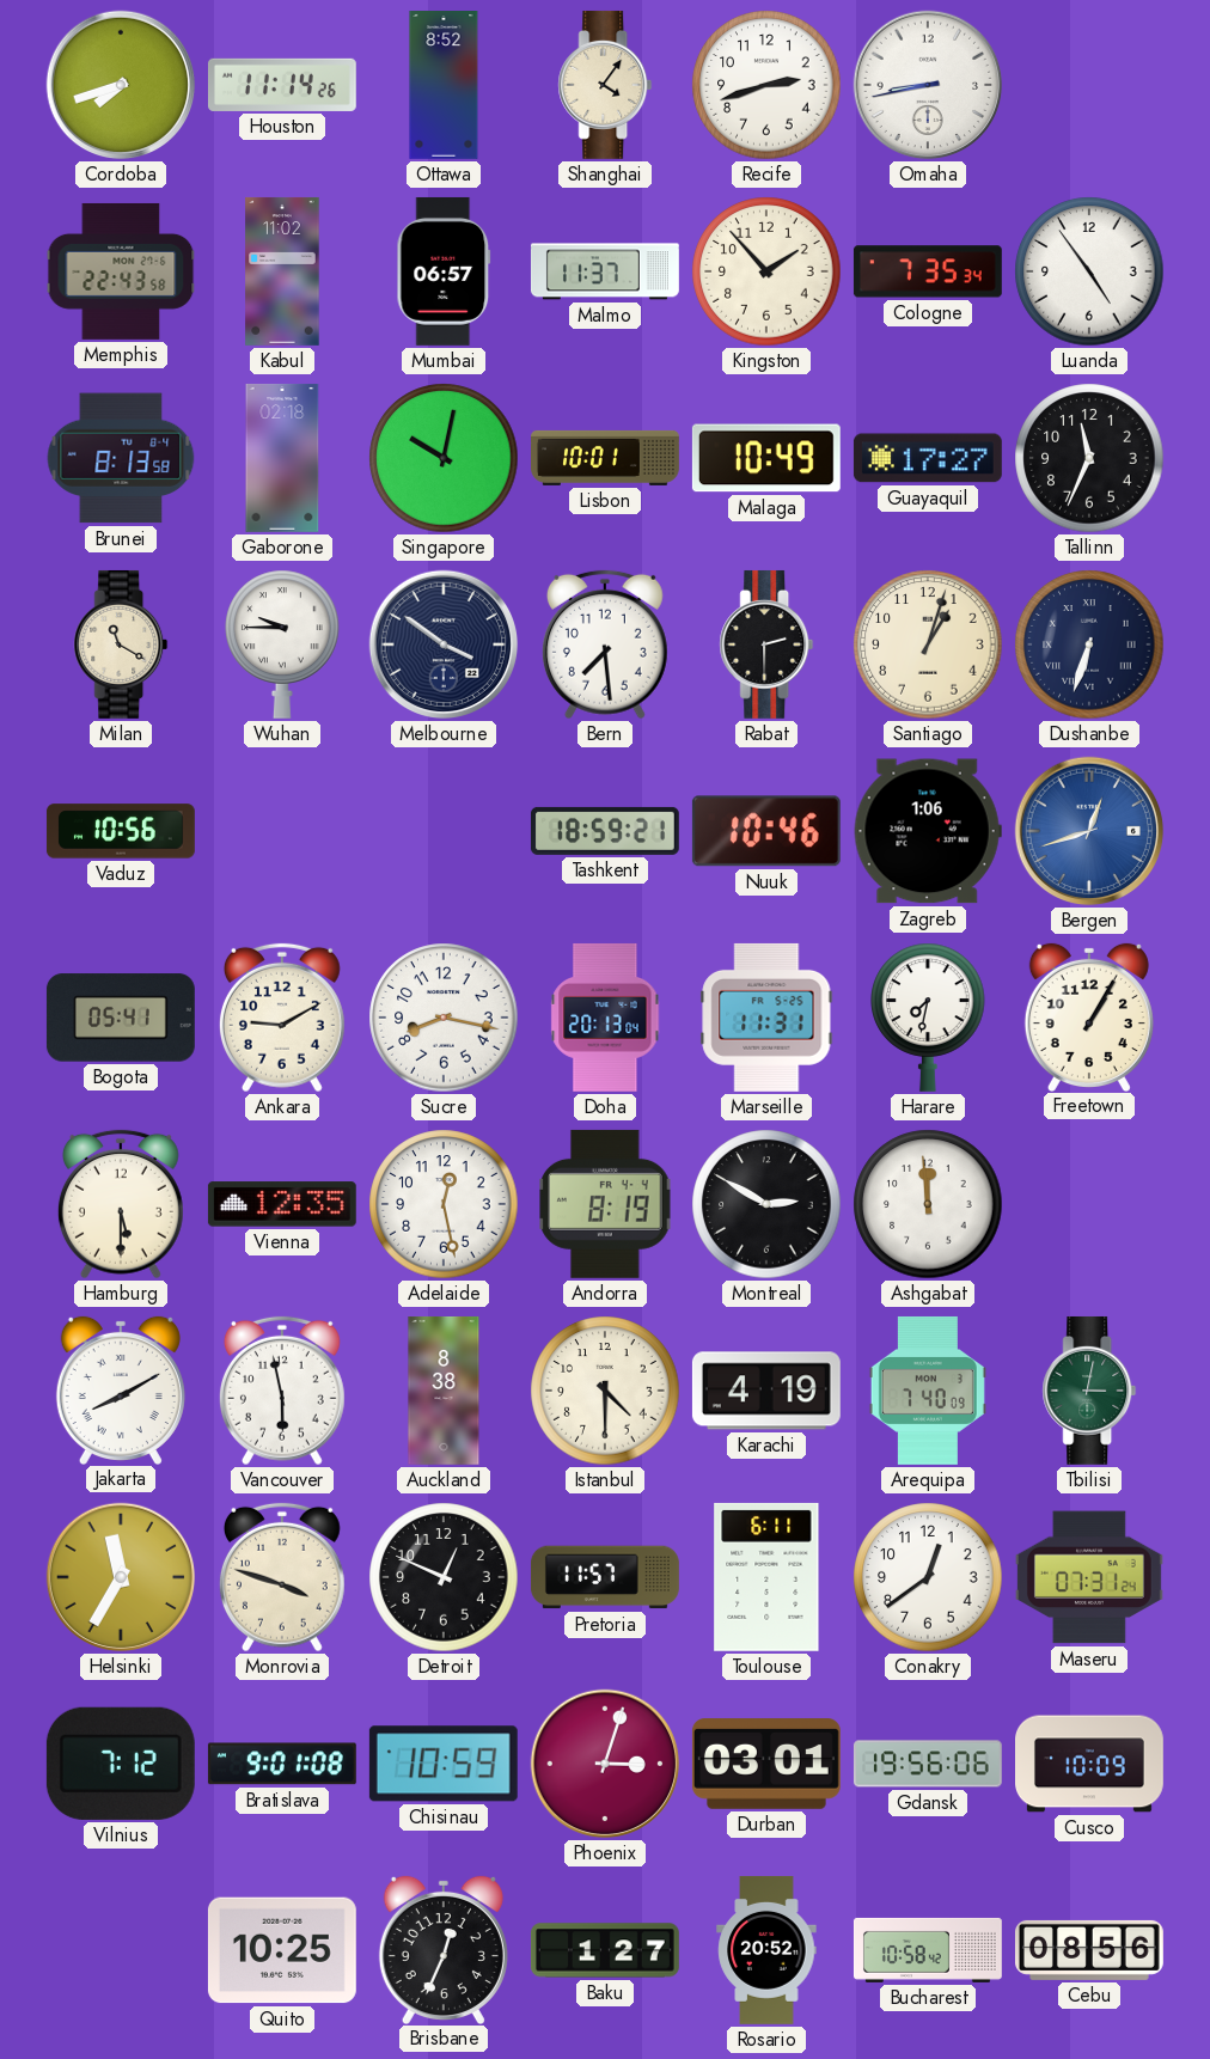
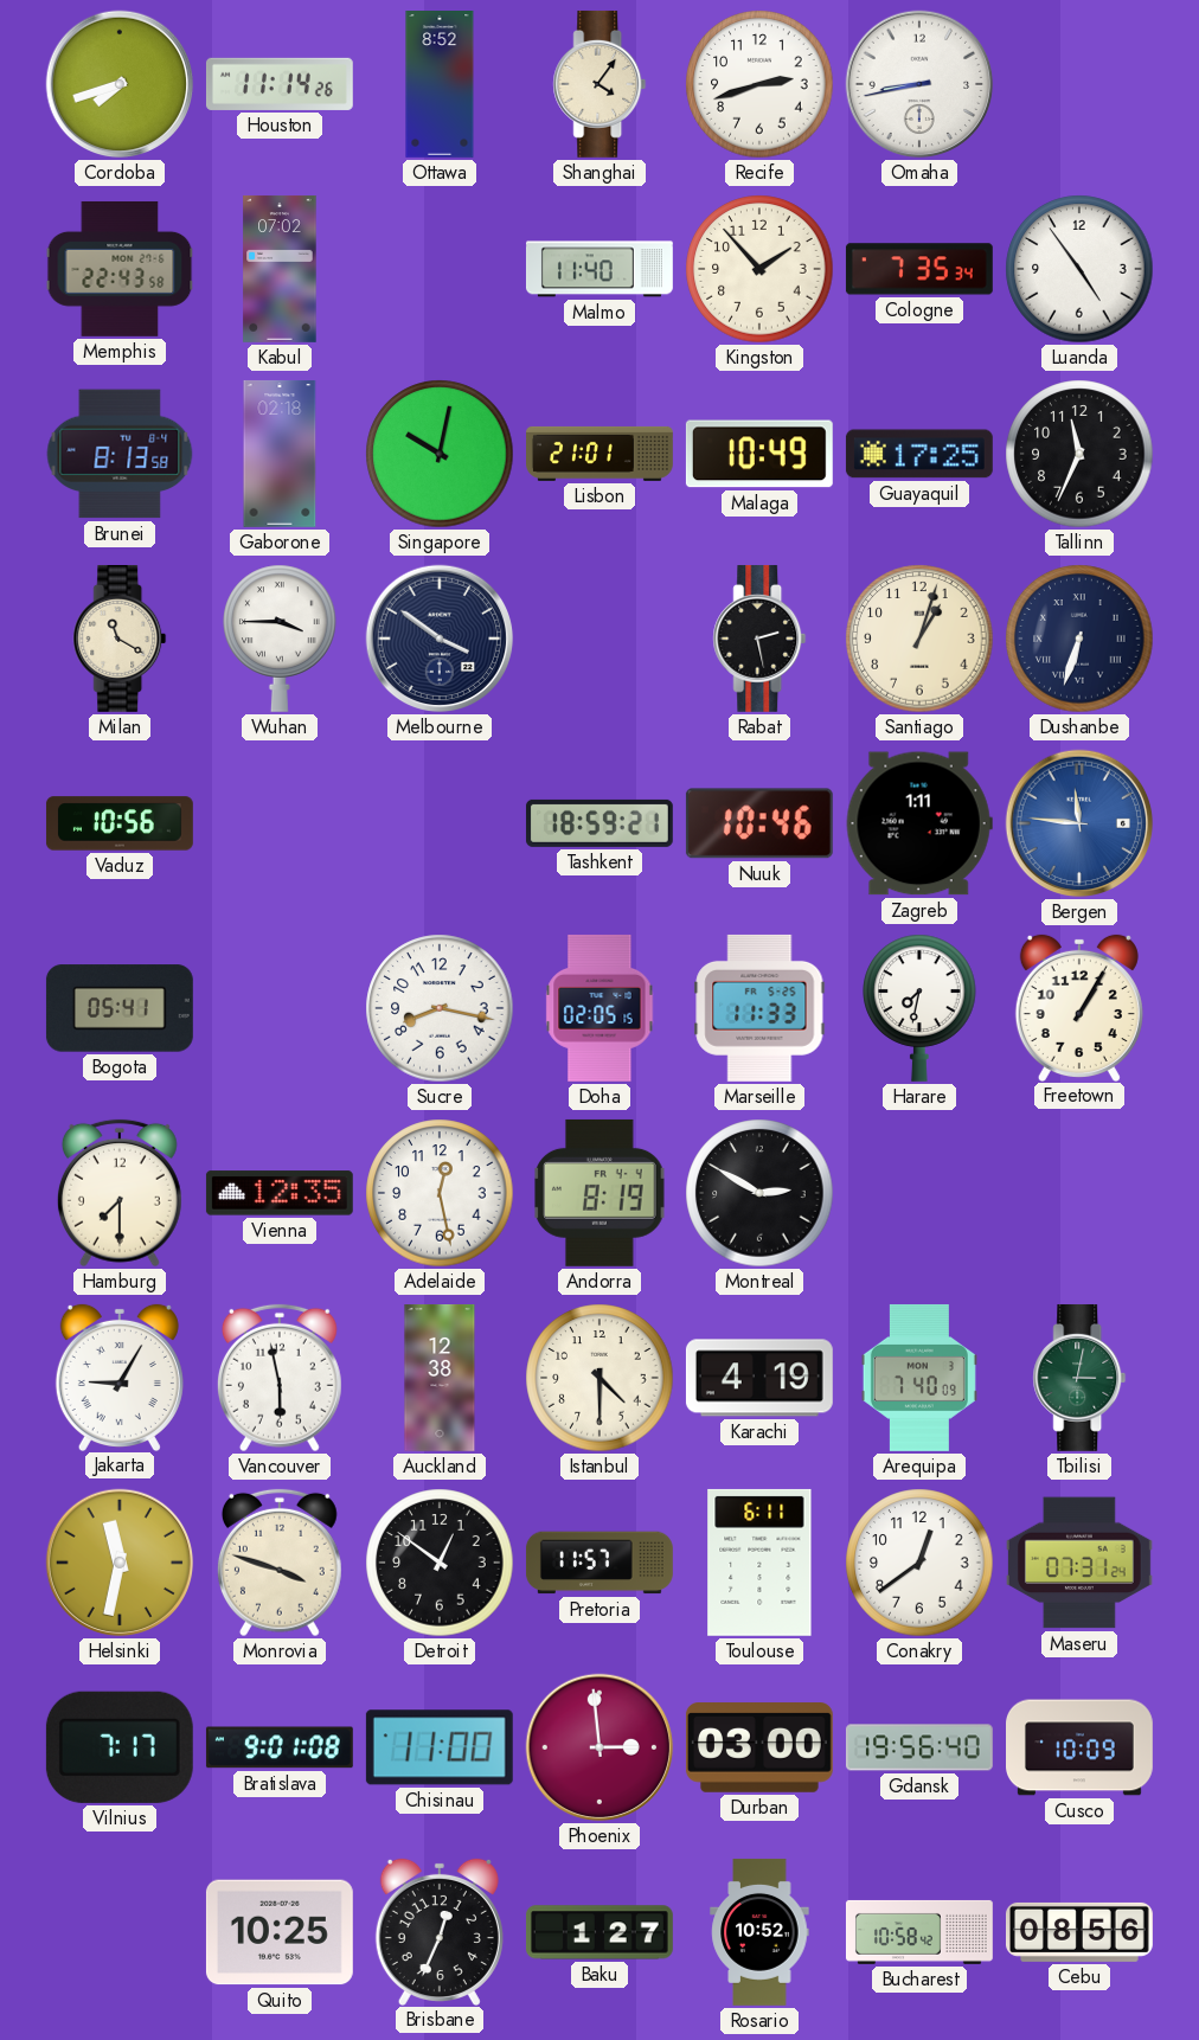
Kabul: 11:02 -> 07:02 (280, 269)
Mumbai: 06:57 -> none (444, 271)
Malmo: 11:37 -> 11:40 (599, 269)
Lisbon: 10:01 -> 21:01 (601, 454)
Guayaquil: 17:27 -> 17:25 (919, 454)
Wuhan: 9:45 -> 3:45 (280, 639)
Bern: 7:29 -> none (605, 644)
Rabat: 2:30 -> 2:28 (759, 639)
Zagreb: 1:06 -> 1:11 (919, 823)
Bergen: 12:42 -> 11:46 (1079, 823)
Ankara: 9:10 -> none (282, 1018)
Doha: 20:13 -> 02:05 (599, 1008)
Marseille: 11:31 -> 11:33 (759, 1008)
Hamburg: 5:30 -> 7:30 (120, 1193)
Ashgabat: 11:59 -> none (928, 1204)
Jakarta: 8:10 -> 9:05 (120, 1377)
Auckland: 8:38 -> 12:38 (440, 1379)
Helsinki: 11:35 -> 11:32 (120, 1563)
Detroit: 12:49 -> 12:51 (440, 1563)
Vilnius: 7:12 -> 7:17 (120, 1747)
Chisinau: 10:59 -> 11:00 (440, 1747)
Phoenix: 3:03 -> 2:59 (599, 1747)
Durban: 03:01 -> 03:00 (759, 1749)
Gdansk: 19:56:06 -> 19:56:40 (919, 1747)
Rosario: 20:52 -> 10:52 (759, 1932)
